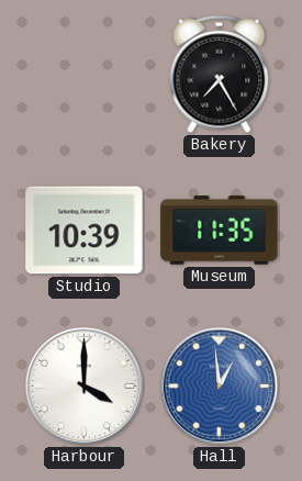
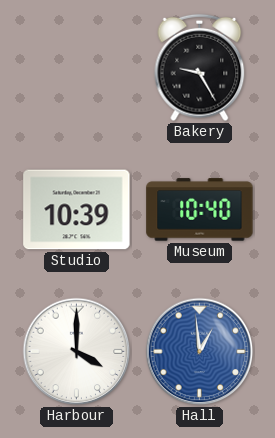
Bakery: 7:25 -> 9:25 (200, 68)
Museum: 11:35 -> 10:40 (200, 210)
